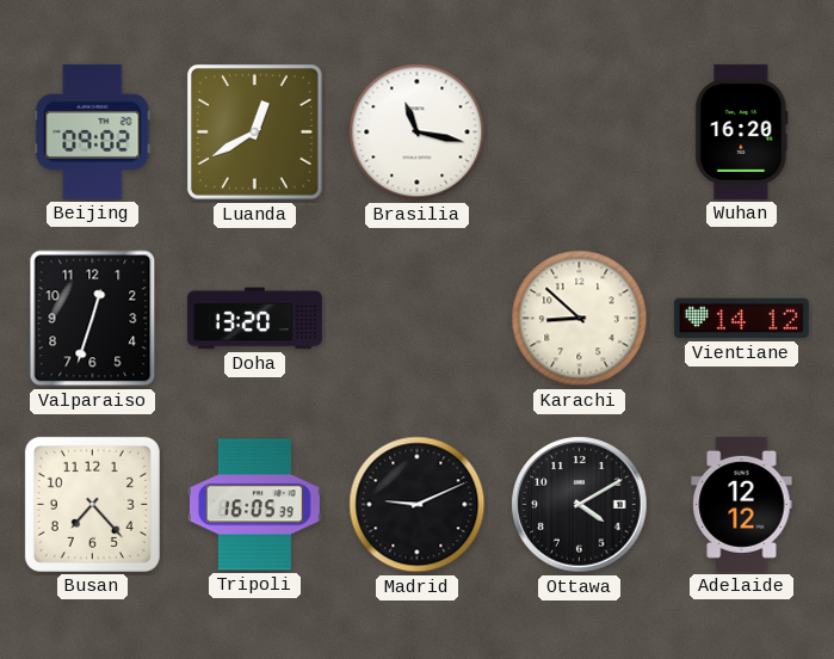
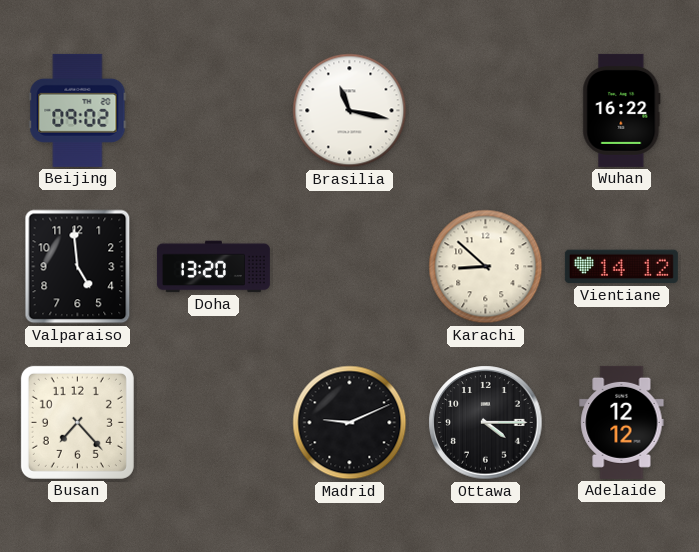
Luanda: 12:40 -> none (255, 133)
Wuhan: 16:20 -> 16:22 (622, 110)
Valparaiso: 12:33 -> 4:59 (78, 267)
Tripoli: 16:05 -> none (254, 505)
Ottawa: 4:10 -> 4:15 (486, 423)
